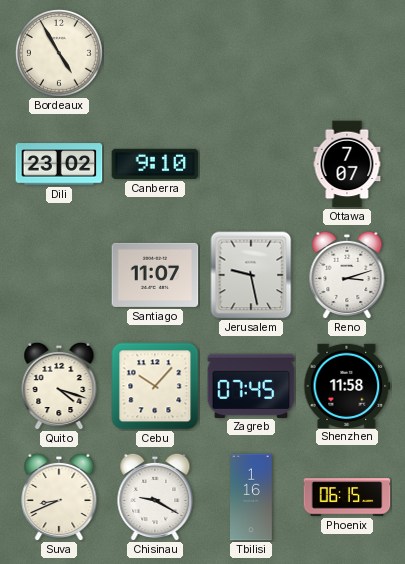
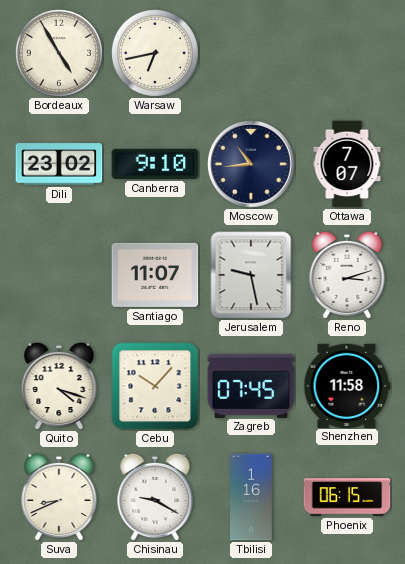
Warsaw: none -> 6:43 (155, 53)
Moscow: none -> 10:44 (252, 165)
